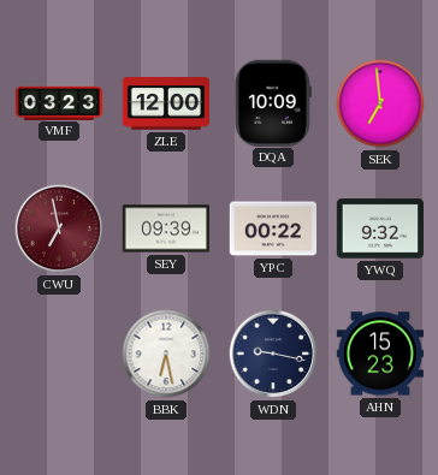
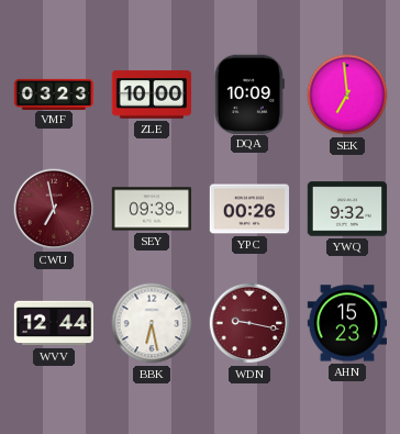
ZLE: 12:00 -> 10:00 (152, 94)
YPC: 00:22 -> 00:26 (249, 209)
WVV: none -> 12:44 (54, 323)
WDN dial: navy -> burgundy (249, 323)
